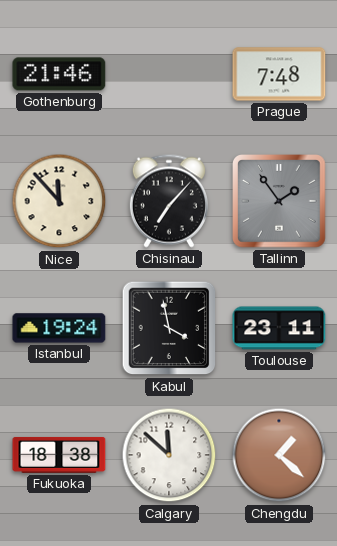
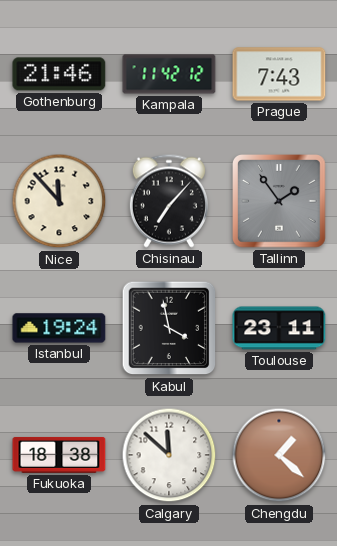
Kampala: none -> 11:42 (169, 74)
Prague: 7:48 -> 7:43 (279, 74)
